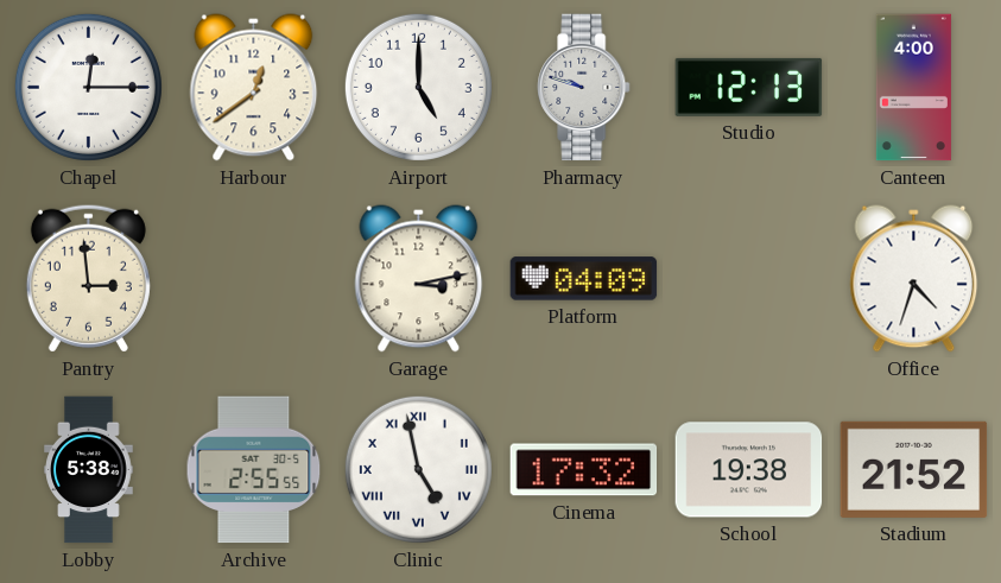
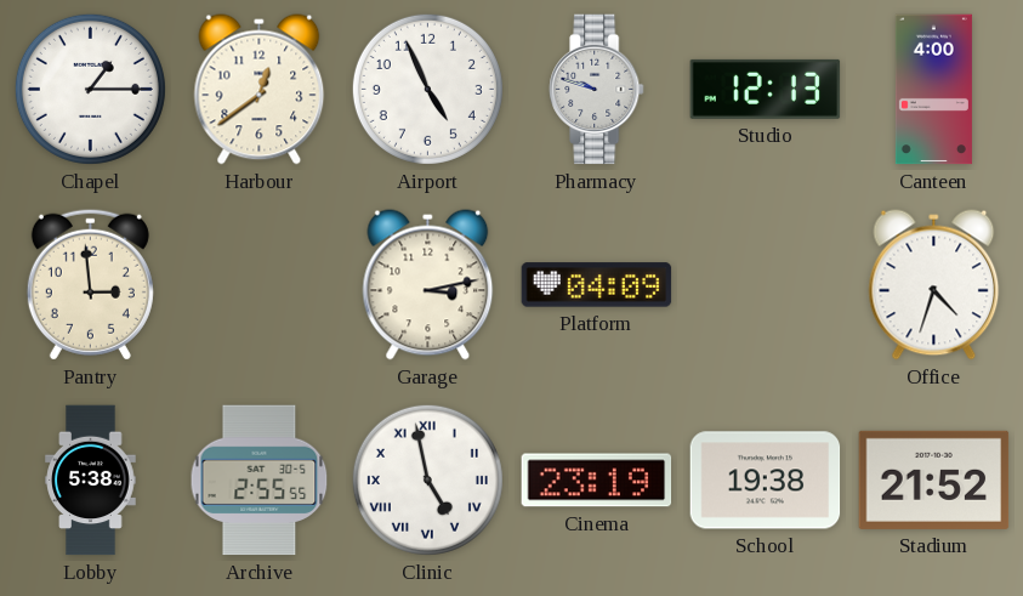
Chapel: 12:15 -> 1:15 (90, 89)
Airport: 5:00 -> 4:56 (427, 89)
Cinema: 17:32 -> 23:19 (597, 481)
